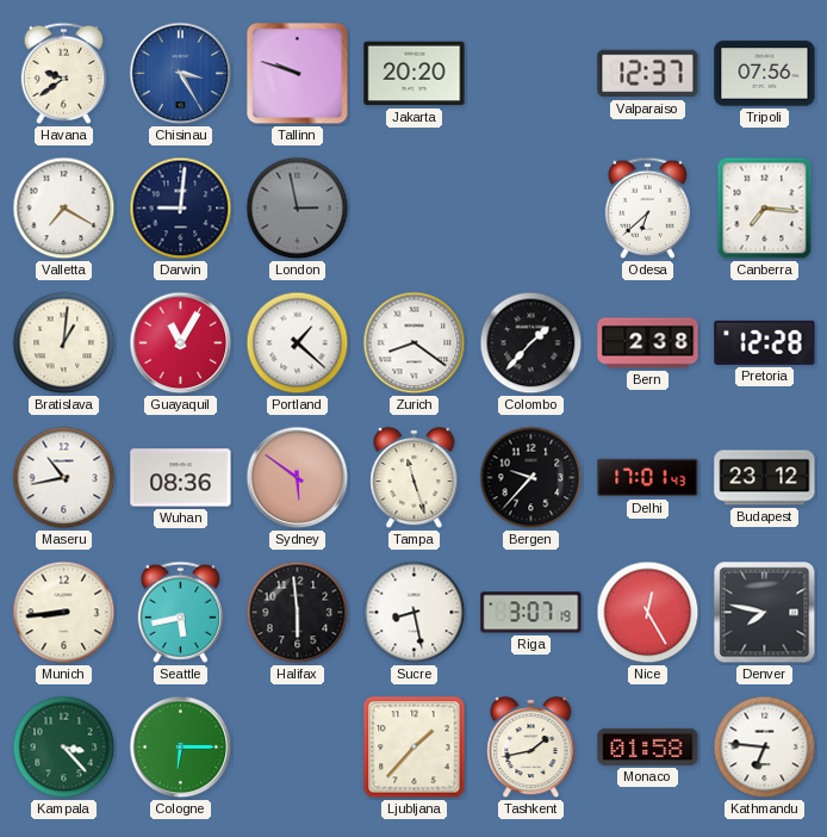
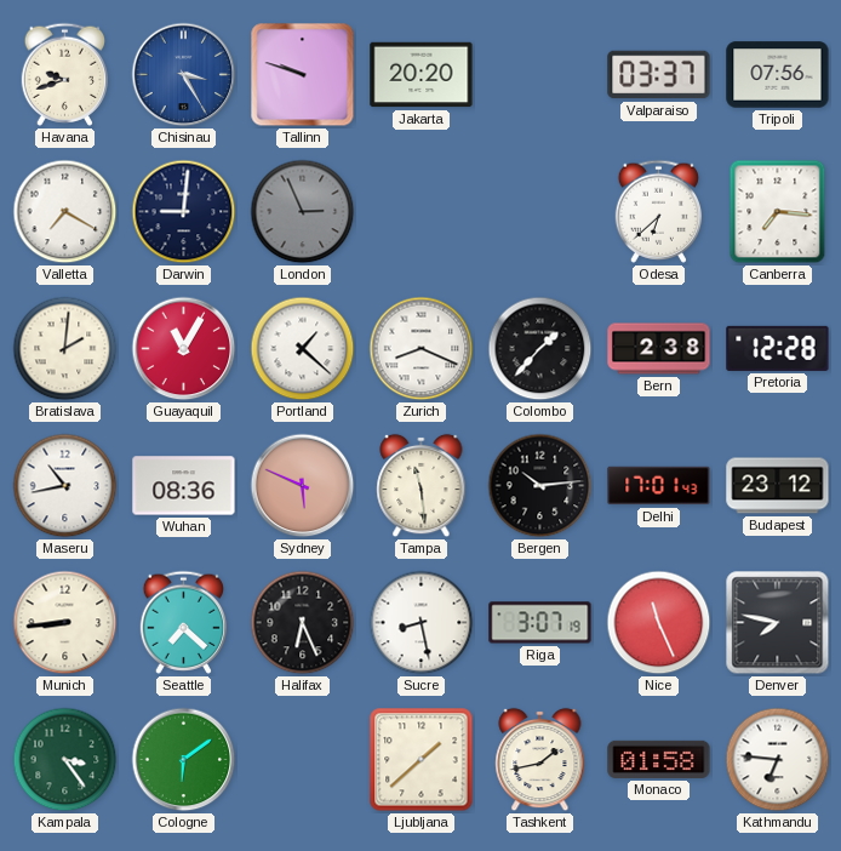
Havana: 9:39 -> 9:42 (65, 74)
Valparaiso: 12:37 -> 03:37 (659, 75)
London: 2:58 -> 2:56 (303, 212)
Bratislava: 1:01 -> 2:01 (65, 349)
Zurich: 8:21 -> 8:19 (422, 349)
Sydney: 5:51 -> 5:49 (303, 486)
Tampa: 11:27 -> 11:29 (422, 486)
Bergen: 9:37 -> 10:14 (540, 486)
Seattle: 5:43 -> 7:22 (184, 622)
Halifax: 5:59 -> 6:26 (303, 623)
Nice: 12:25 -> 11:26 (659, 623)
Kampala: 3:23 -> 3:24 (65, 760)
Cologne: 6:15 -> 6:09 (184, 760)
Ljubljana: 1:37 -> 1:38 (422, 760)
